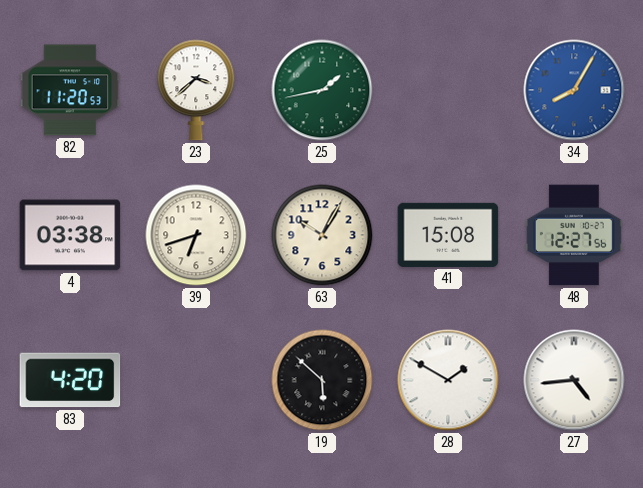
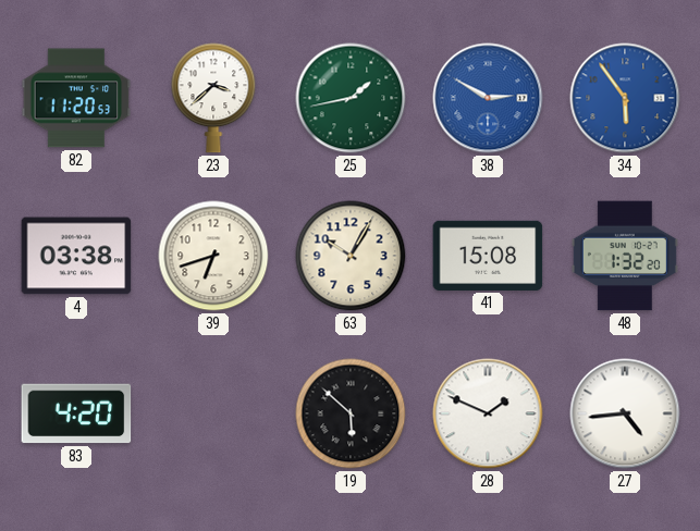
38: none -> 2:50 (488, 98)
34: 8:05 -> 5:54 (625, 98)
48: 12:27 -> 1:32 (625, 256)
28: 1:50 -> 1:49 (488, 413)
